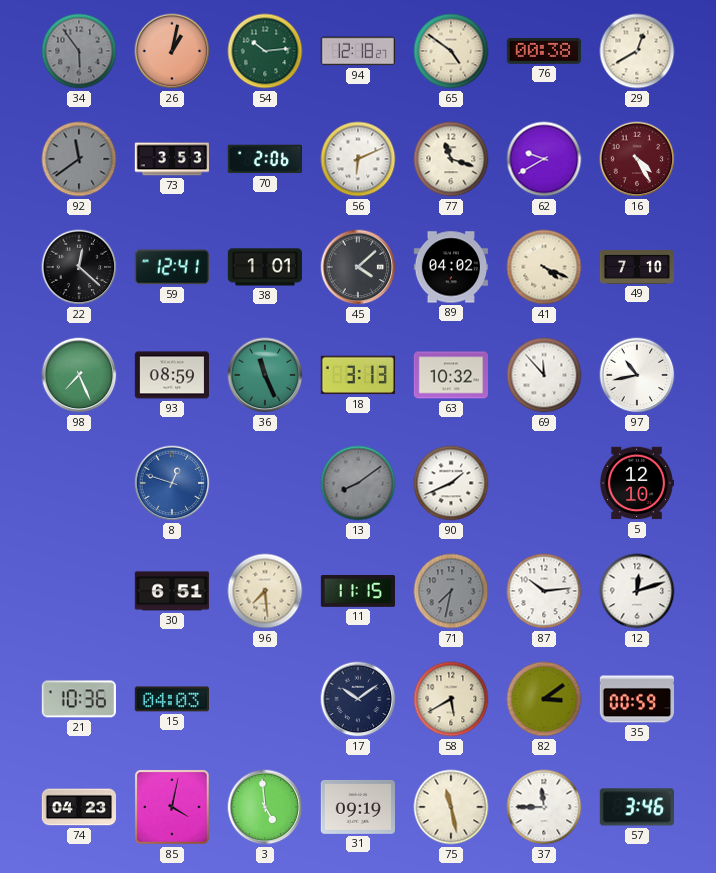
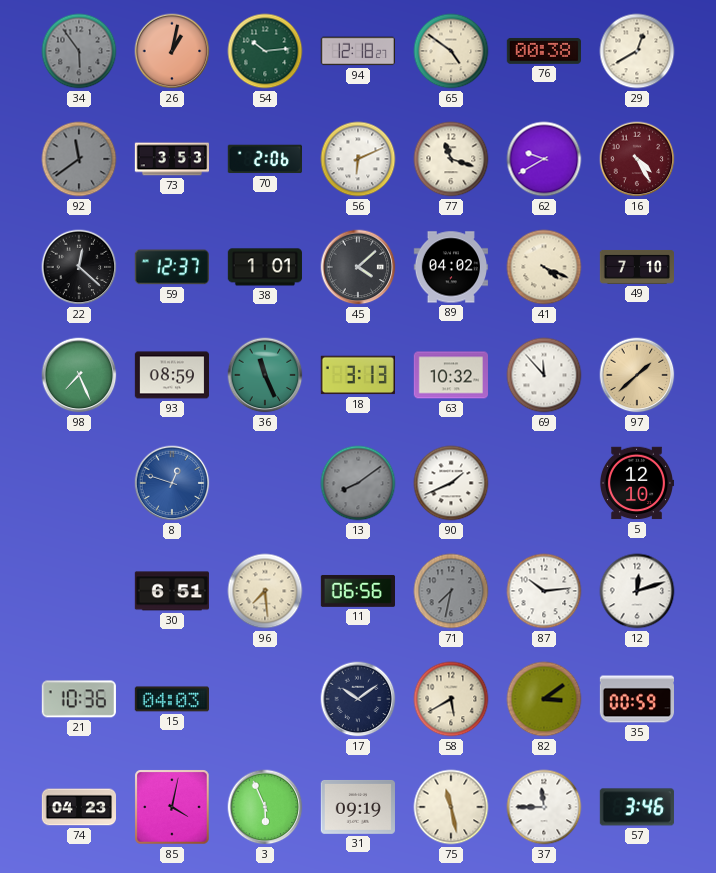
59: 12:41 -> 12:37 (172, 267)
97: 10:43 -> 1:38 (637, 375)
97 dial: white -> champagne (637, 375)
11: 11:15 -> 06:56 (357, 591)
3: 4:59 -> 5:56 (265, 807)
